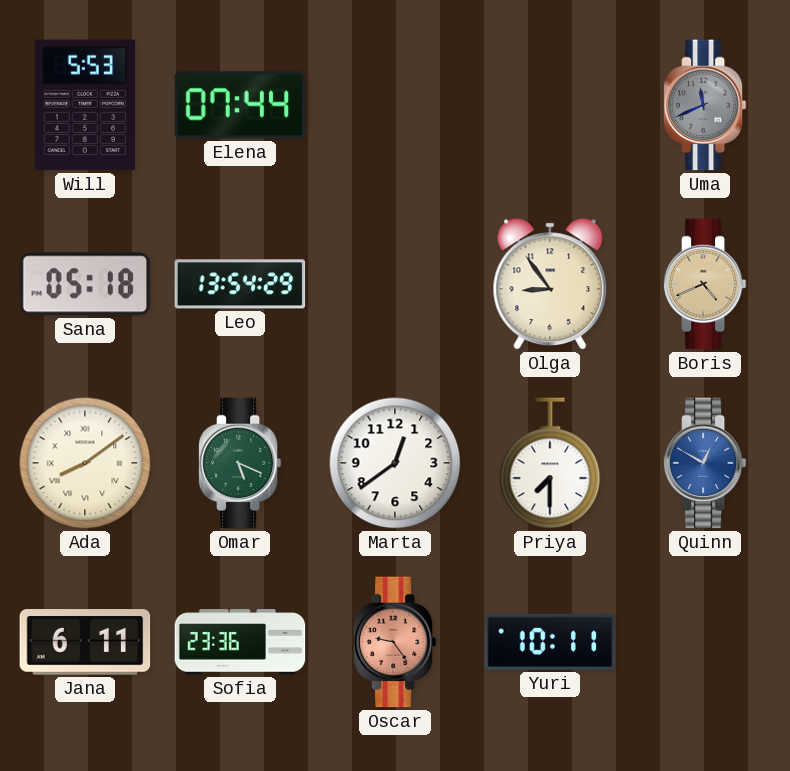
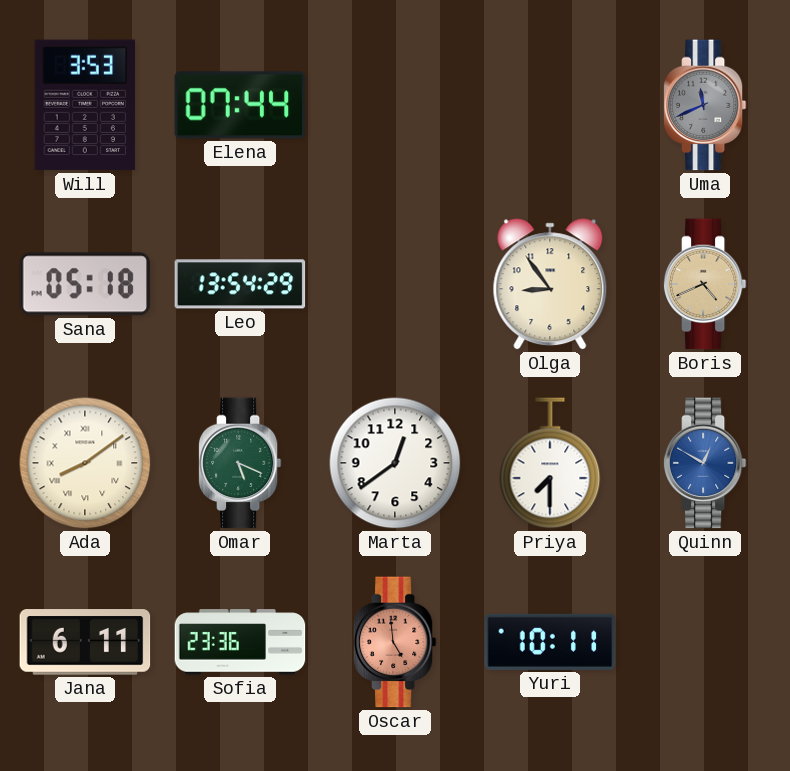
Will: 5:53 -> 3:53 (85, 105)
Oscar: 9:24 -> 4:59 (395, 642)
